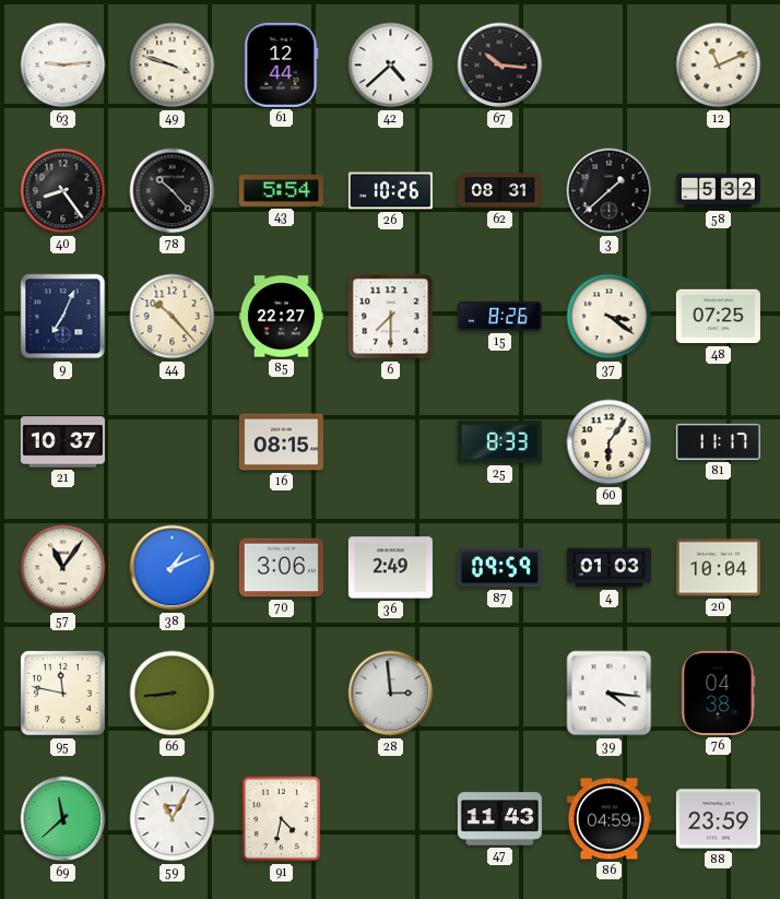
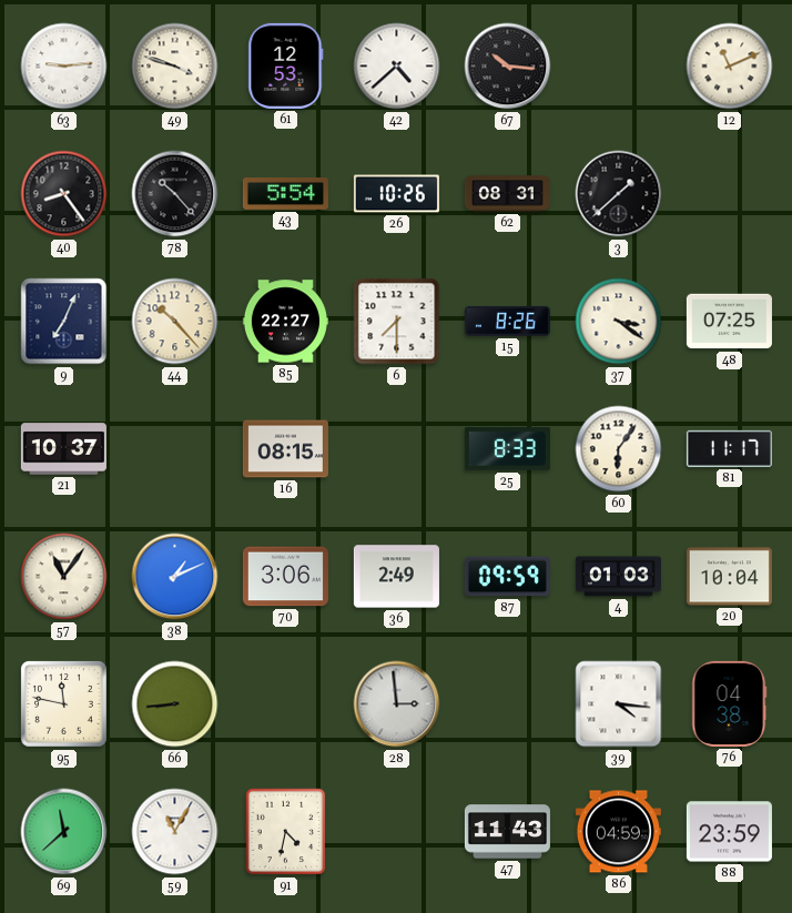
61: 12:44 -> 12:53 (286, 65)
58: 5:32 -> none (718, 191)
